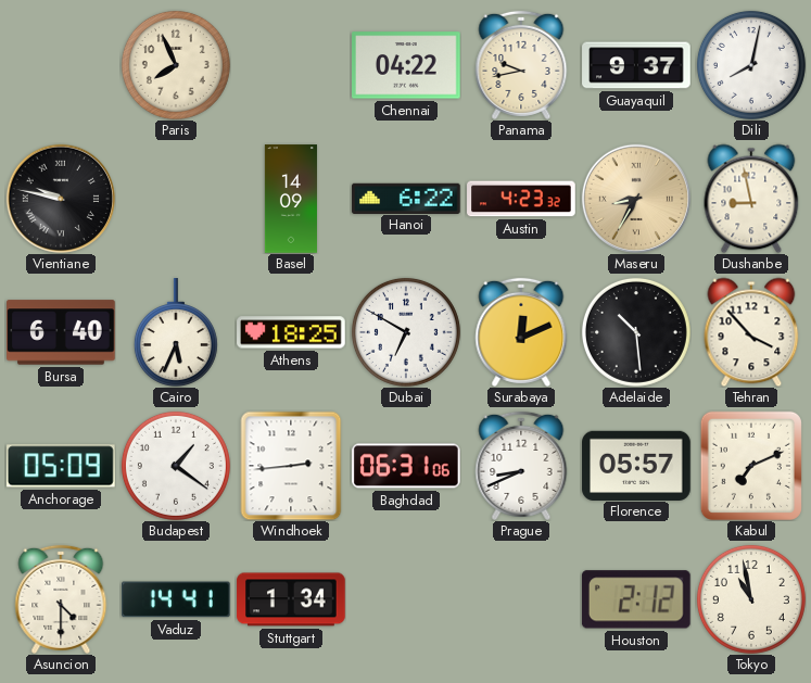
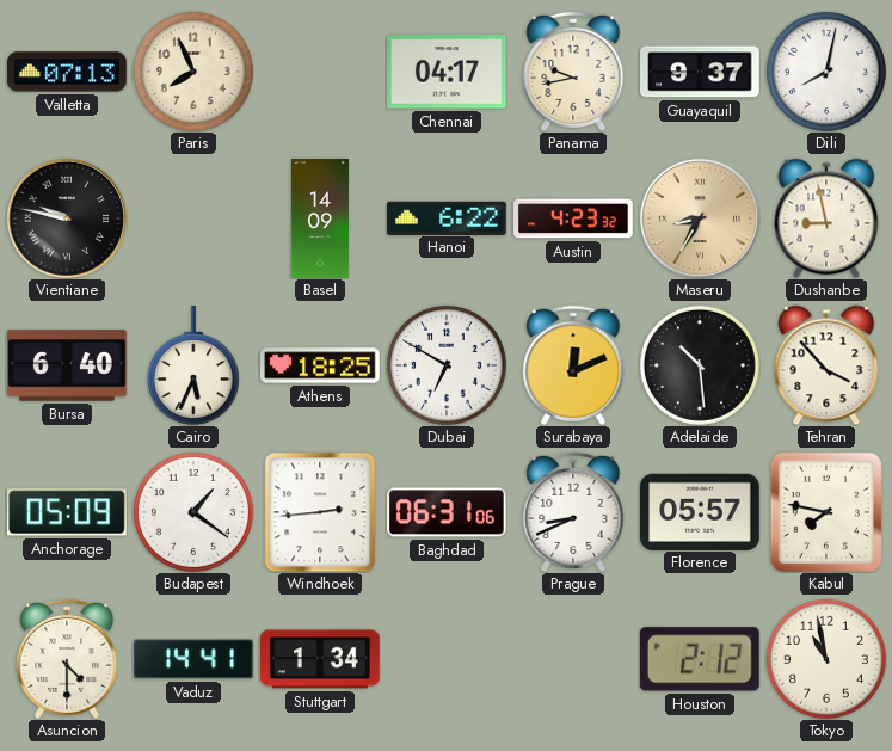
Valletta: none -> 07:13 (67, 72)
Chennai: 04:22 -> 04:17 (448, 72)
Kabul: 7:11 -> 7:47 (826, 512)
